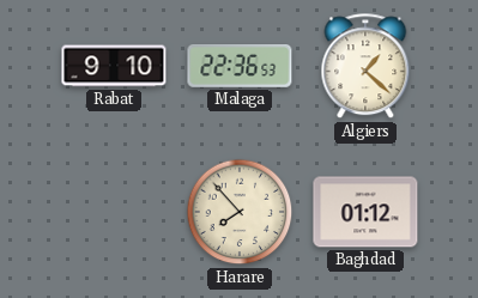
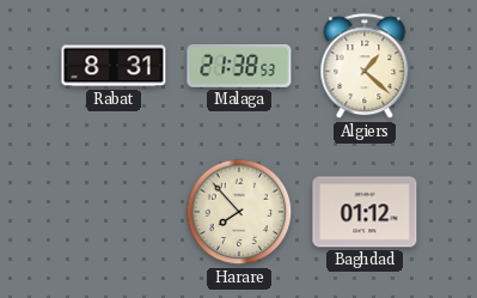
Rabat: 9:10 -> 8:31 (114, 66)
Malaga: 22:36 -> 21:38 (239, 67)
